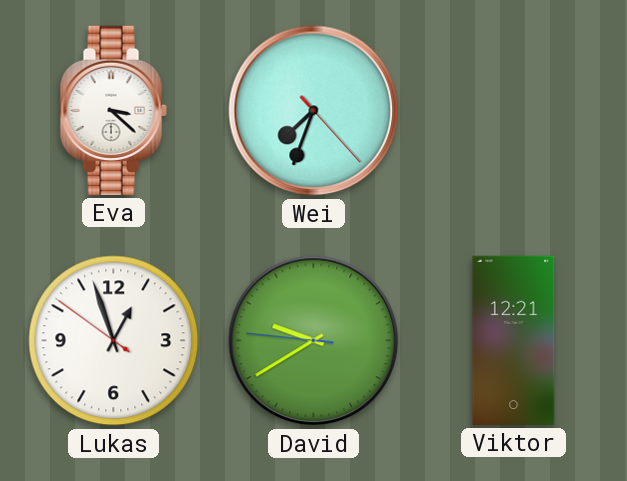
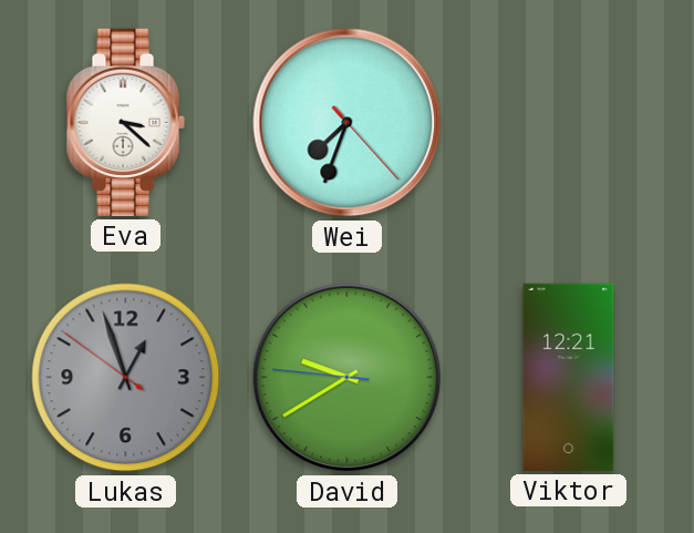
Lukas dial: white -> grey (126, 378)
